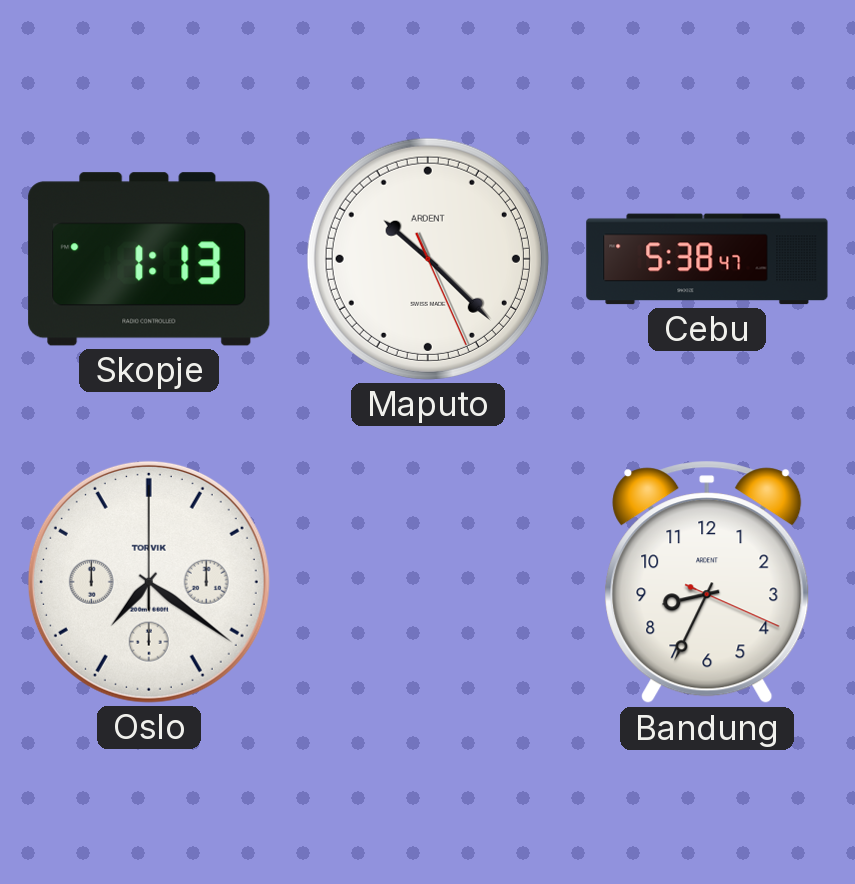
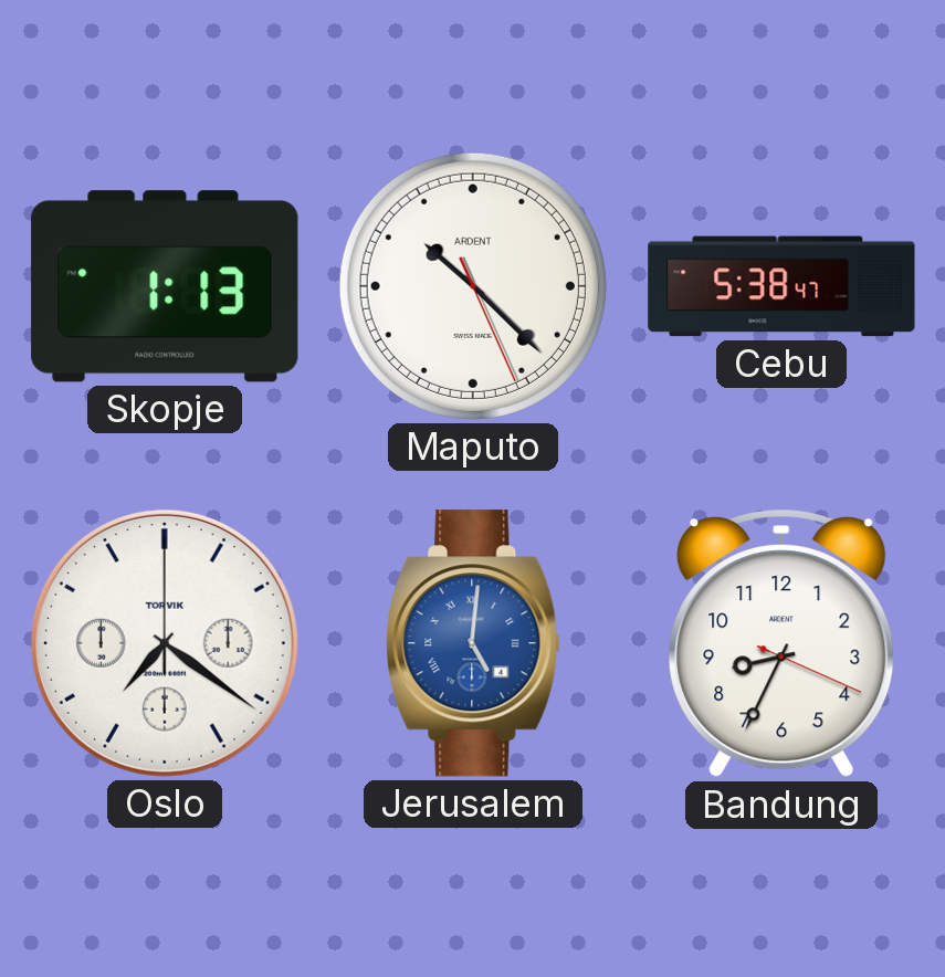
Jerusalem: none -> 5:01 (473, 643)
